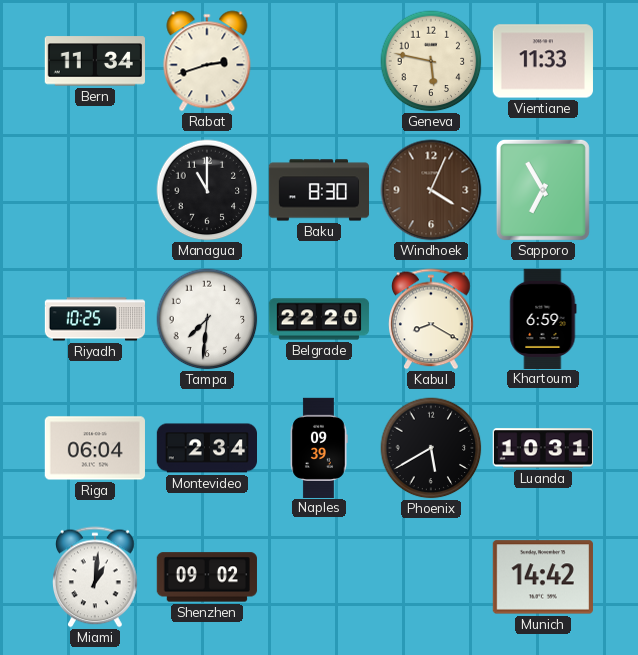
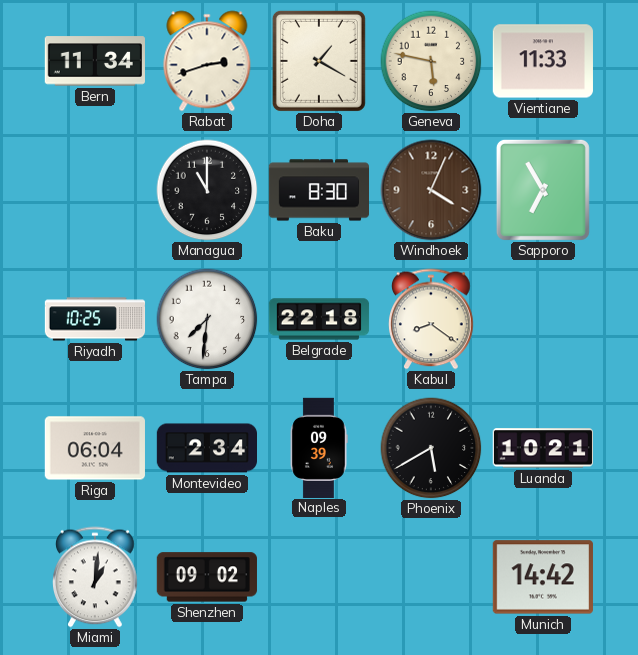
Doha: none -> 1:20 (319, 61)
Belgrade: 22:20 -> 22:18 (319, 319)
Kabul: 8:20 -> 8:21 (432, 319)
Khartoum: 6:59 -> none (543, 318)
Luanda: 10:31 -> 10:21 (543, 448)
